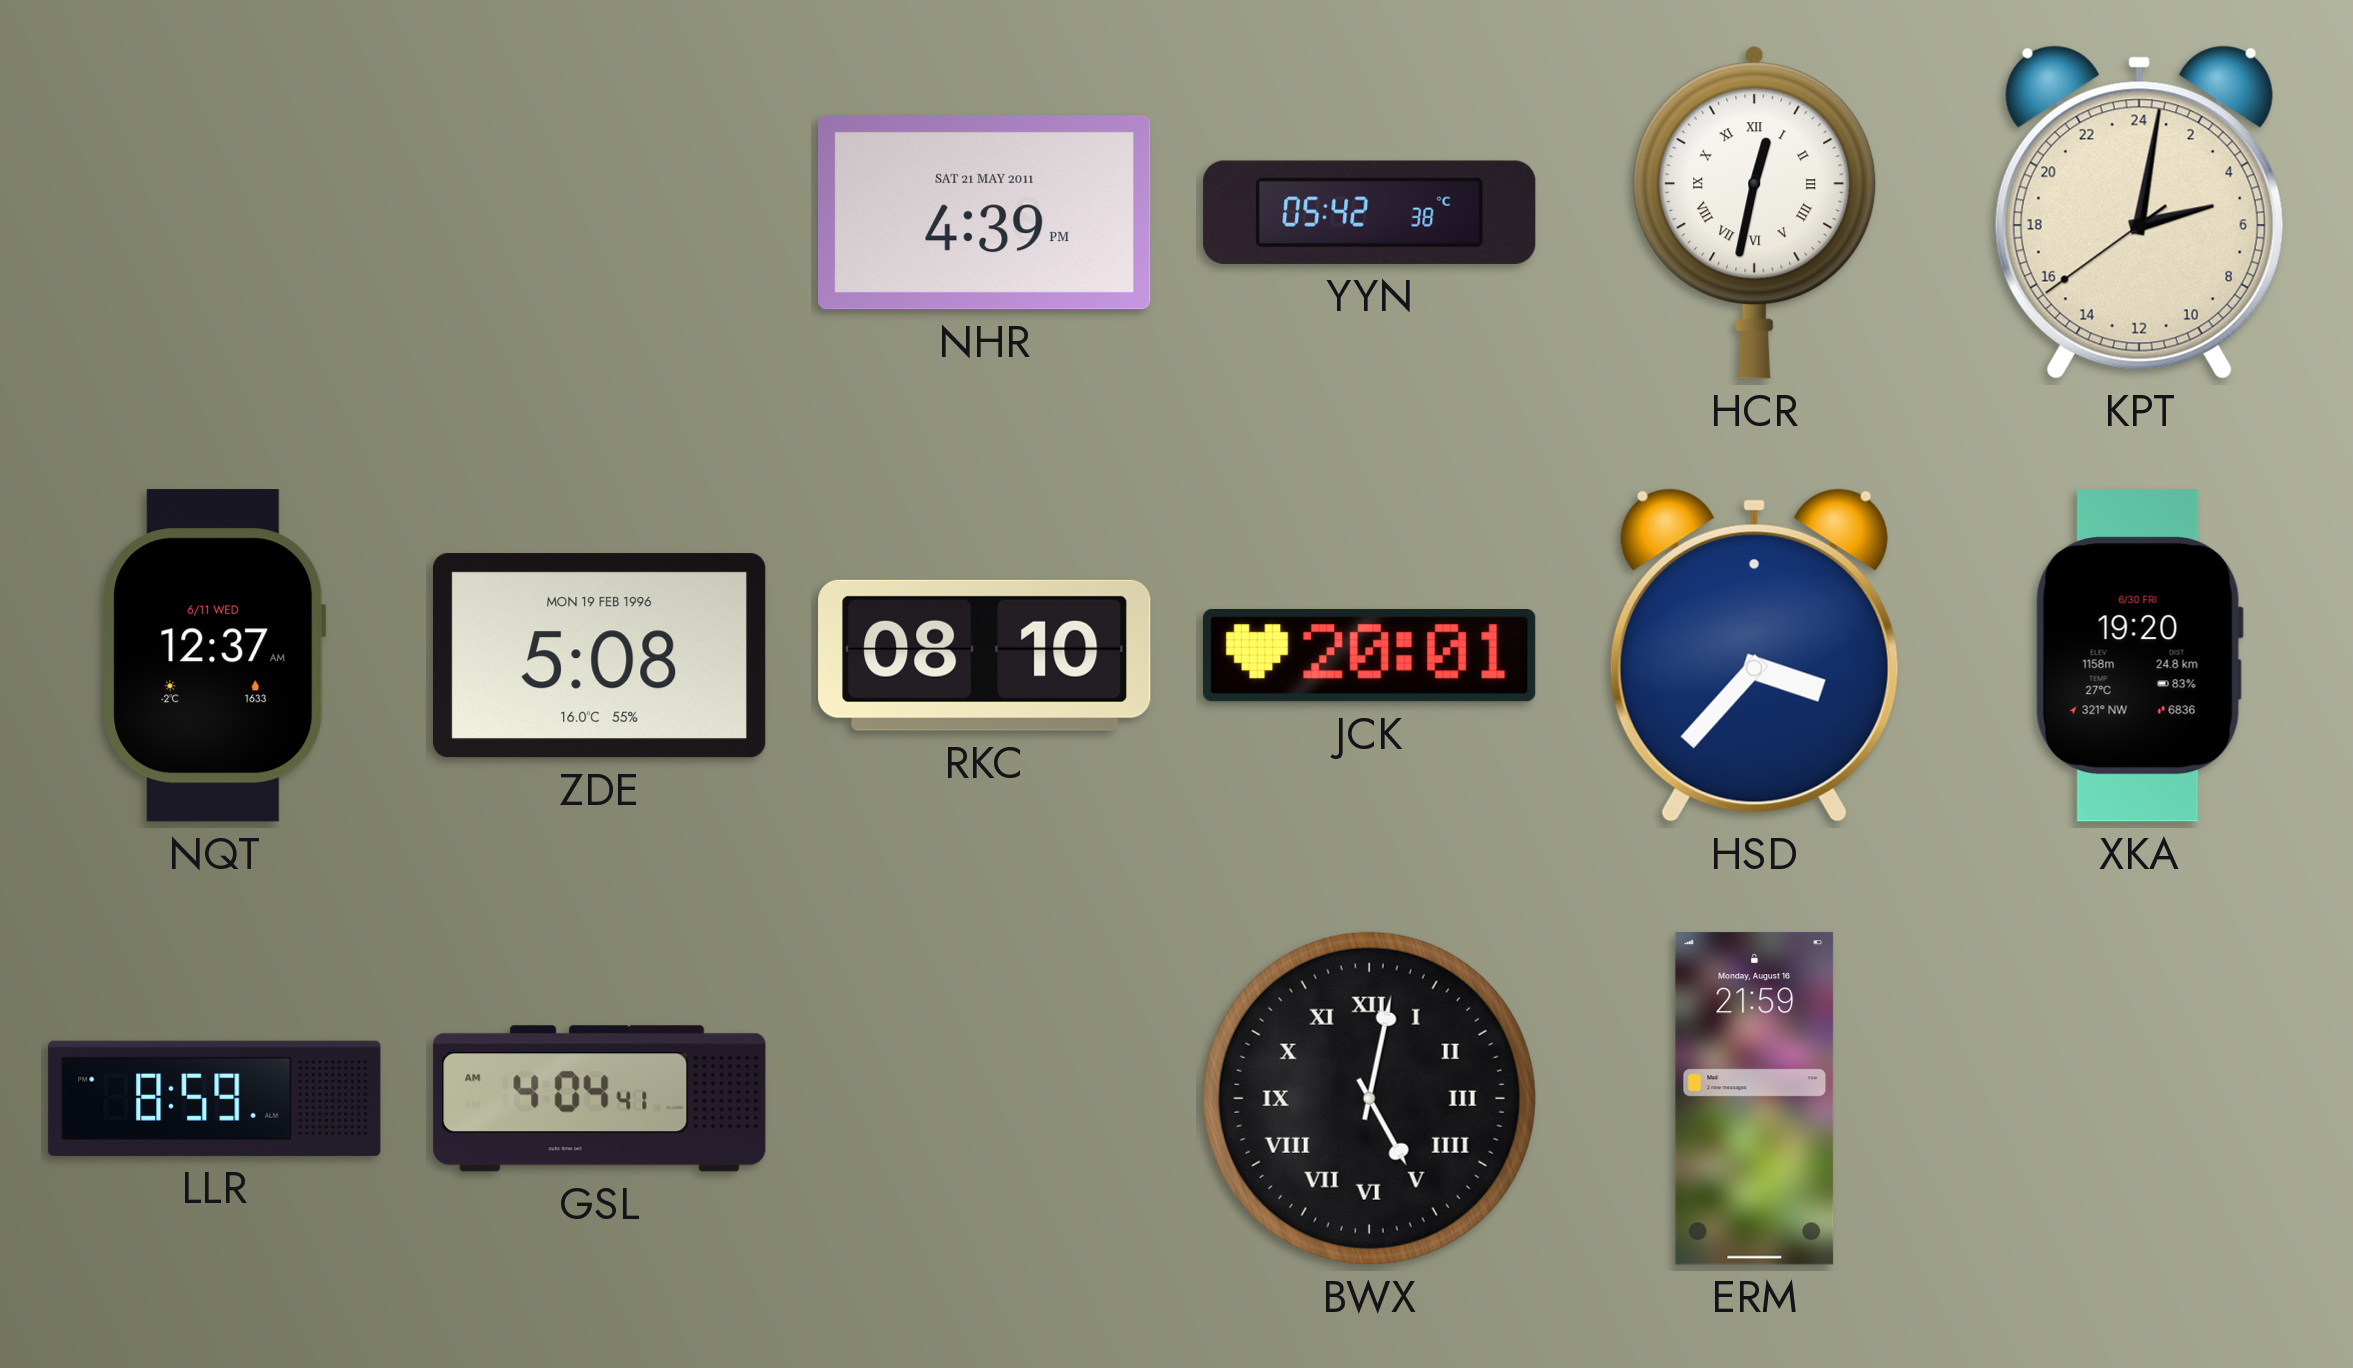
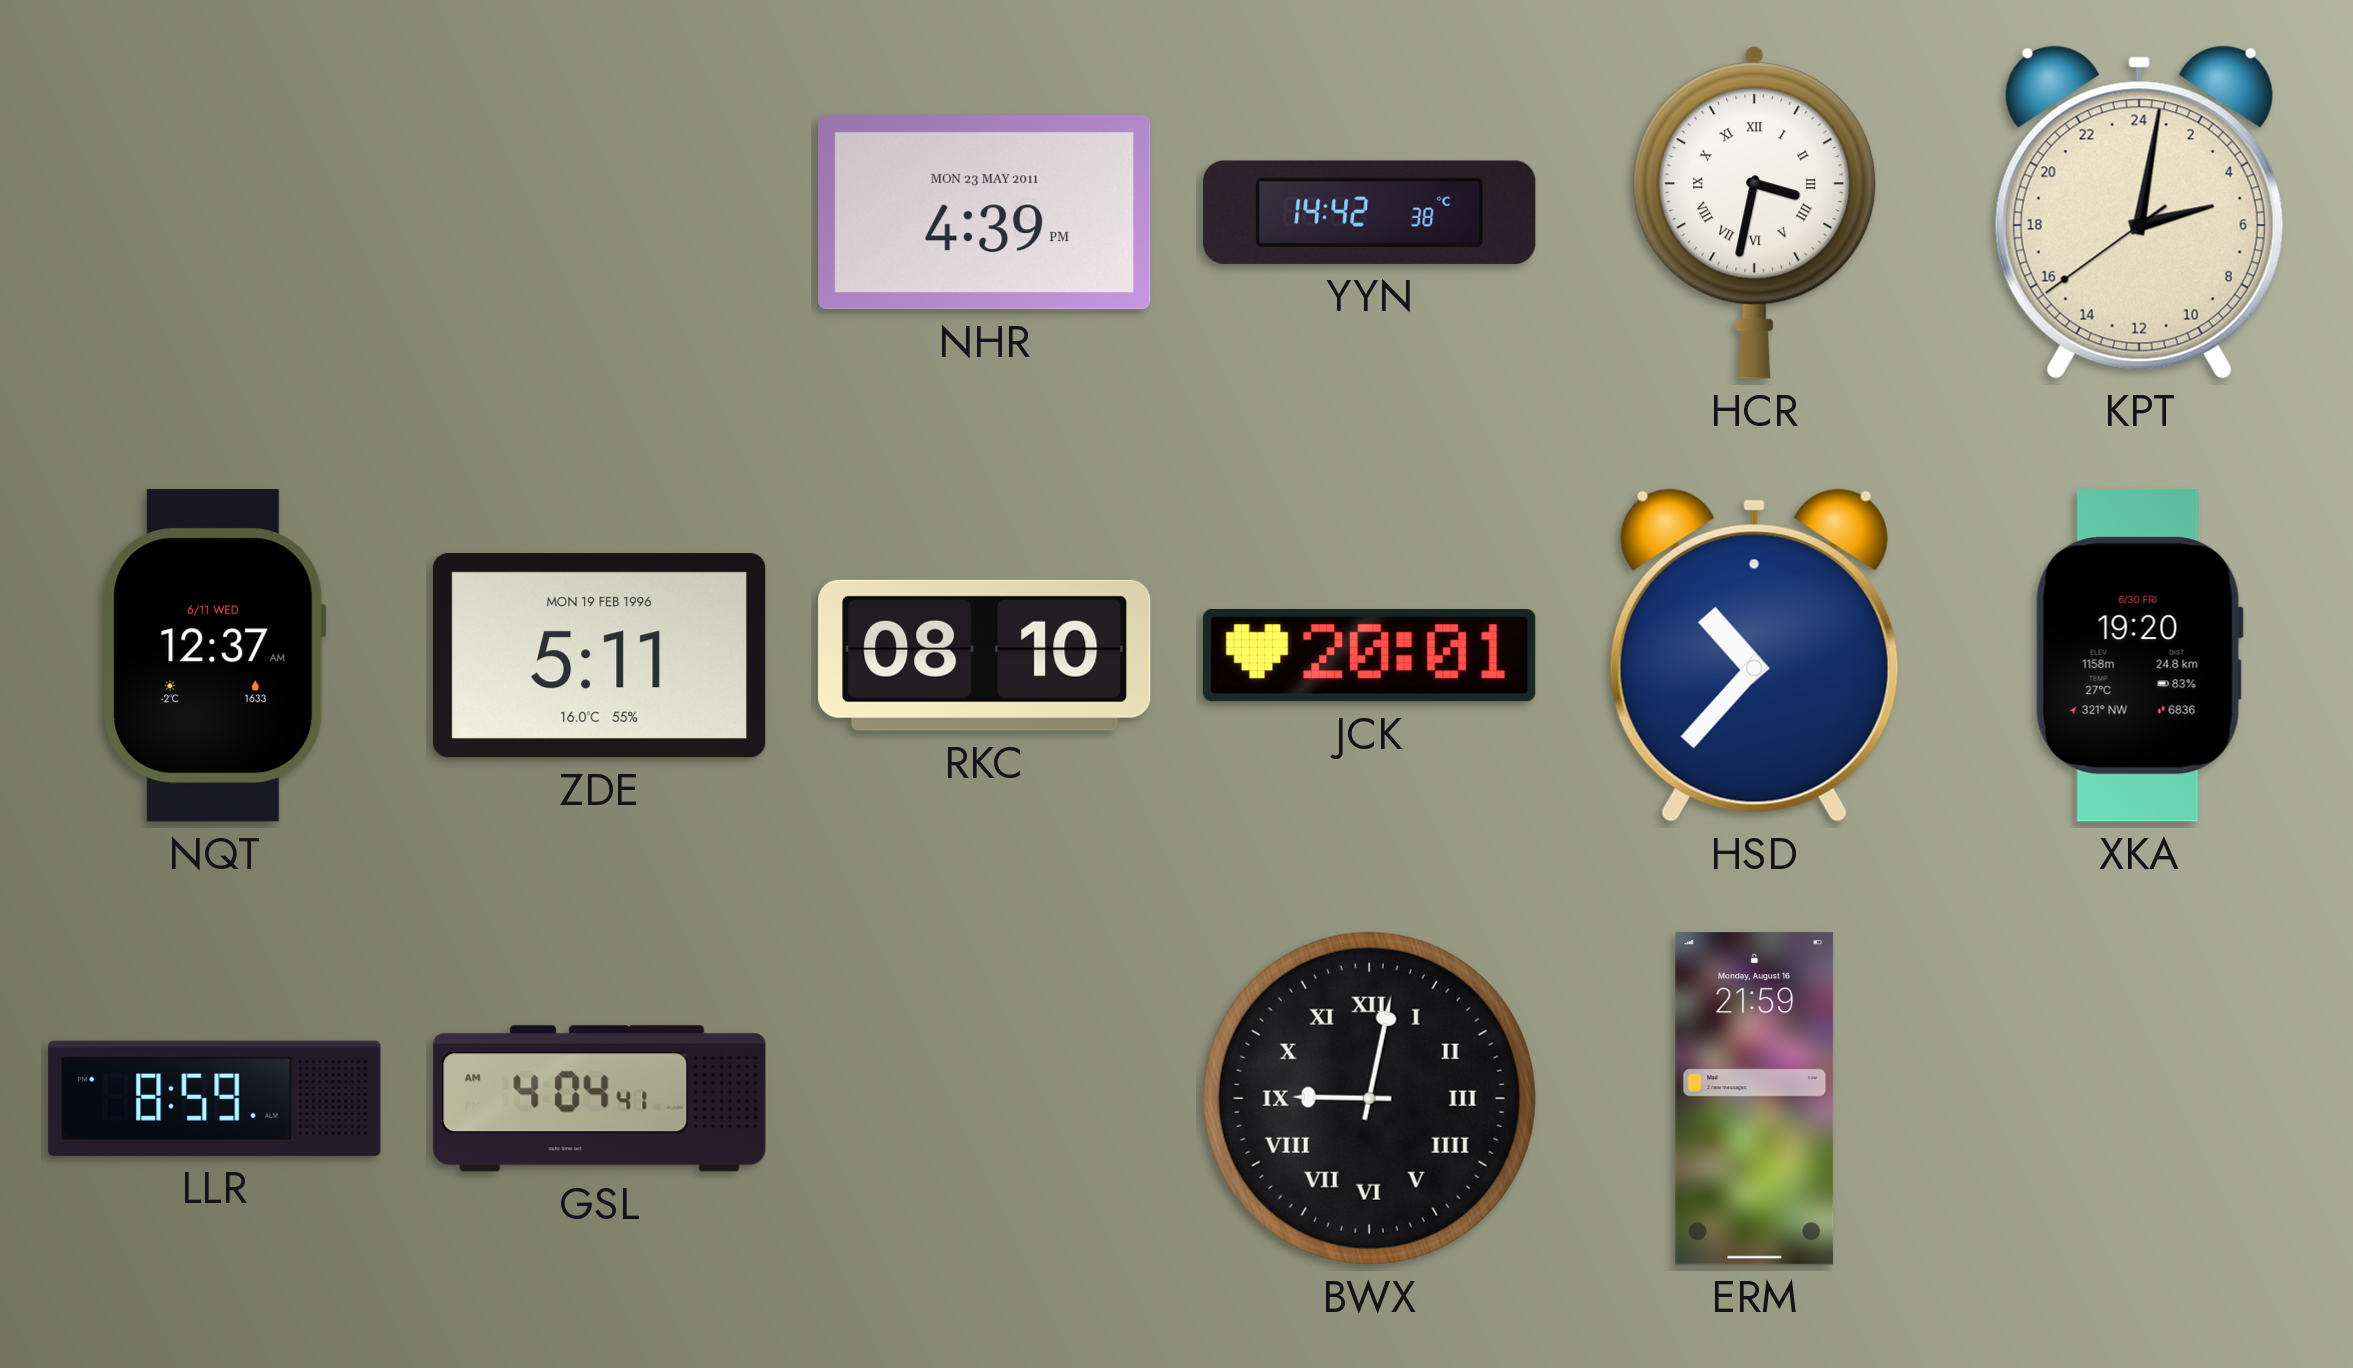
NHR date: SAT 21 MAY 2011 -> MON 23 MAY 2011 (985, 213)
YYN: 05:42 -> 14:42 (1370, 212)
HCR: 12:32 -> 3:32 (1755, 212)
ZDE: 5:08 -> 5:11 (600, 656)
HSD: 3:37 -> 10:37 (1754, 655)
BWX: 5:02 -> 9:02 (1369, 1098)
